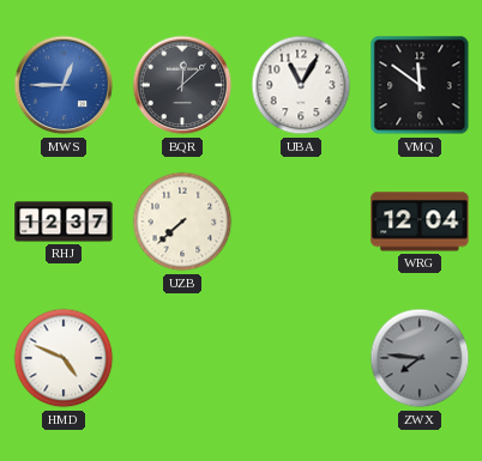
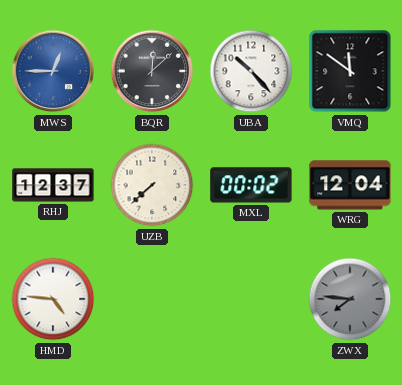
UBA: 11:05 -> 10:23 (251, 71)
MXL: none -> 00:02 (251, 185)
HMD: 4:49 -> 4:46 (53, 299)
